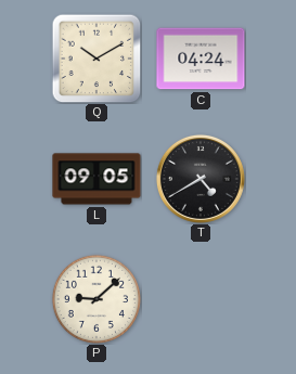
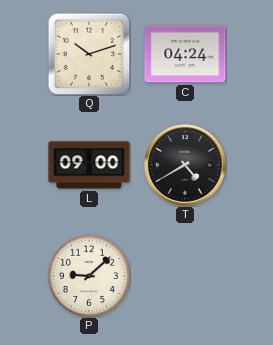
Q: 10:10 -> 10:12 (89, 54)
L: 09:05 -> 09:00 (89, 165)
